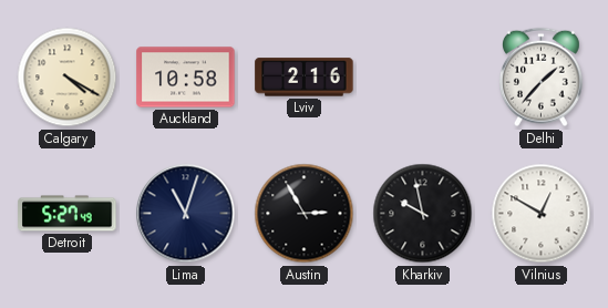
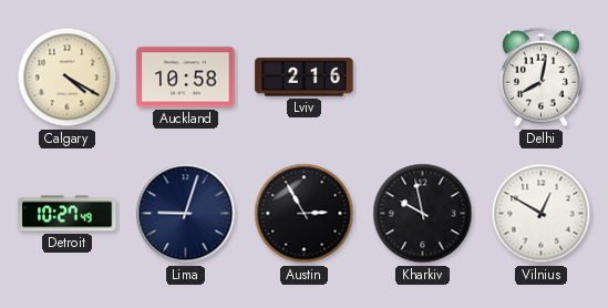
Delhi: 1:37 -> 8:02 (540, 78)
Detroit: 5:27 -> 10:27 (68, 214)
Lima: 11:03 -> 9:03 (186, 214)
